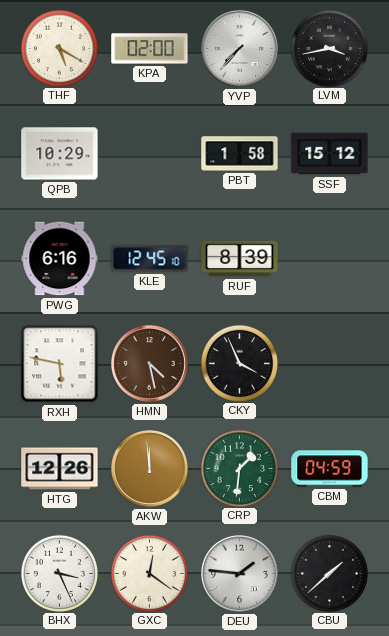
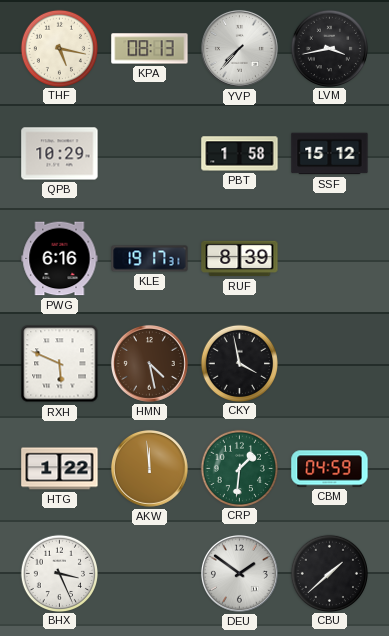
THF: 5:20 -> 5:17 (59, 48)
KPA: 02:00 -> 08:13 (150, 49)
KLE: 12:45 -> 19:17 (150, 259)
RXH: 5:47 -> 5:49 (60, 364)
CKY: 3:56 -> 3:58 (239, 363)
HTG: 12:26 -> 1:22 (60, 469)
GXC: 12:21 -> none (149, 573)
DEU: 1:46 -> 1:51 (239, 573)
